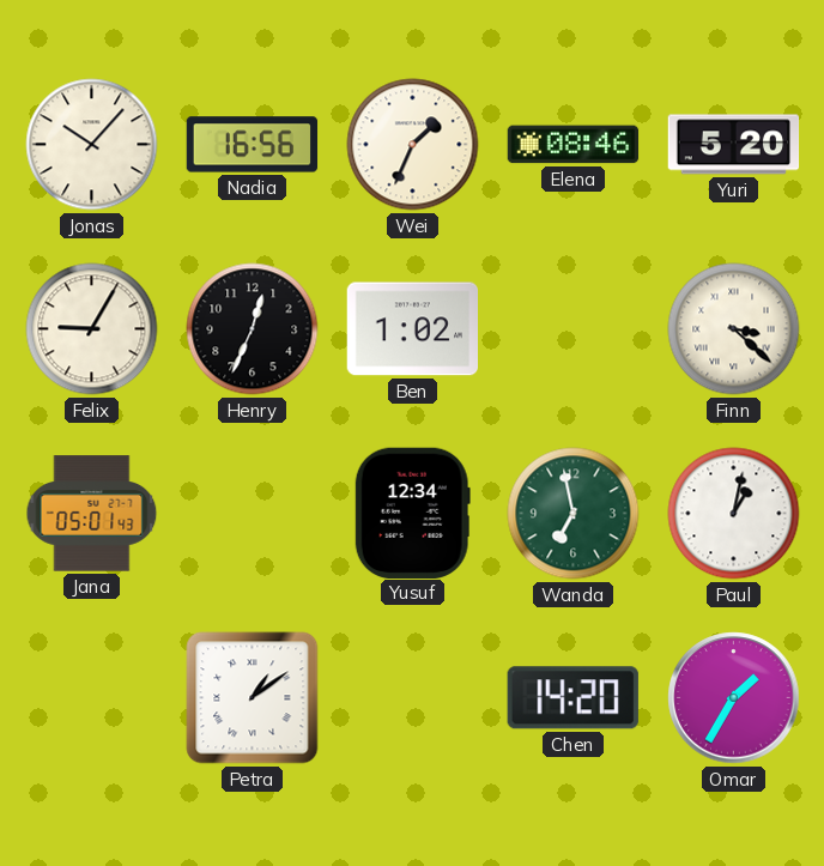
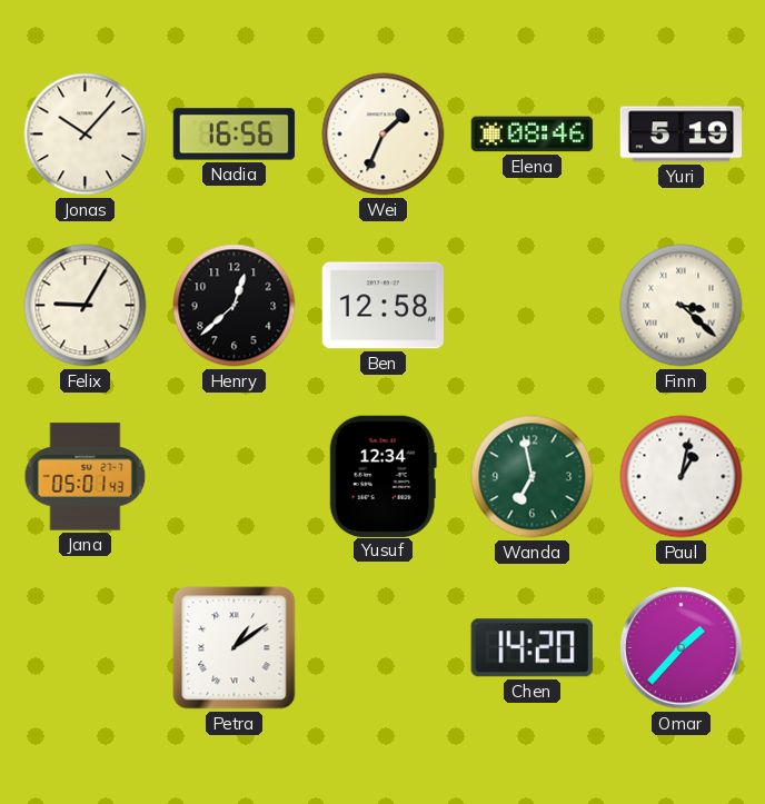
Yuri: 5:20 -> 5:19 (682, 135)
Henry: 12:34 -> 12:38 (235, 306)
Ben: 1:02 -> 12:58 (383, 306)
Omar: 1:35 -> 1:37 (682, 648)
